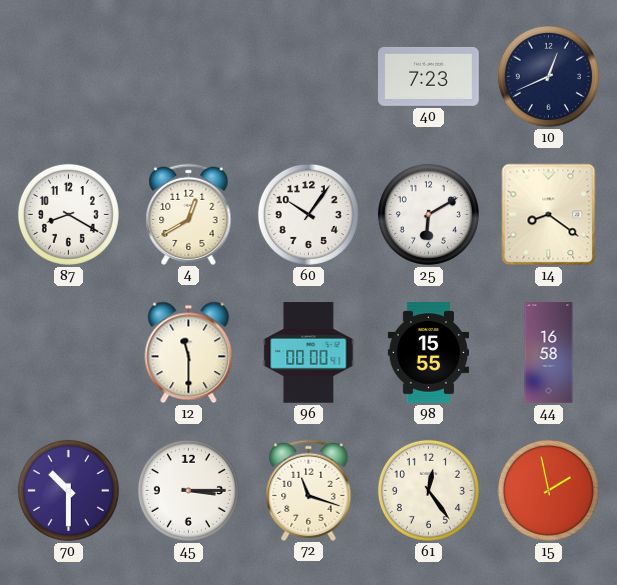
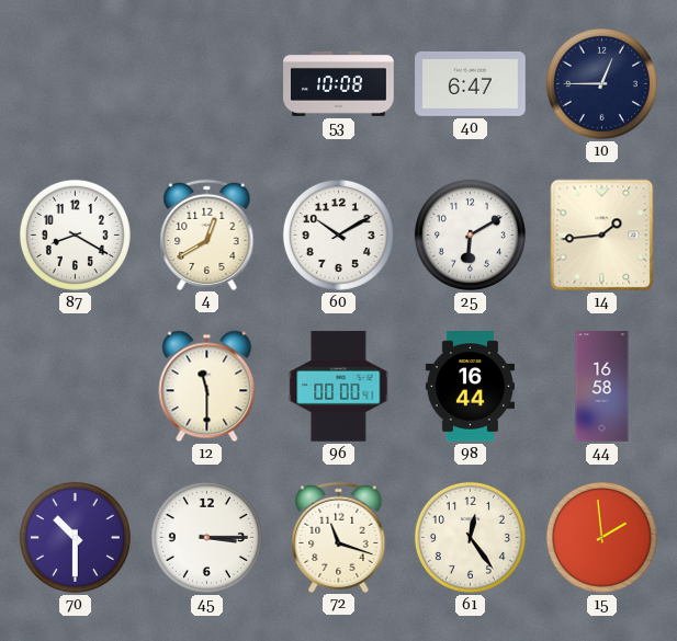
53: none -> 10:08 (339, 83)
40: 7:23 -> 6:47 (471, 83)
10: 12:41 -> 12:45 (601, 83)
60: 10:06 -> 10:10 (338, 234)
14: 8:21 -> 1:44 (602, 236)
98: 15:55 -> 16:44 (470, 387)
15: 1:58 -> 1:59 (601, 537)
